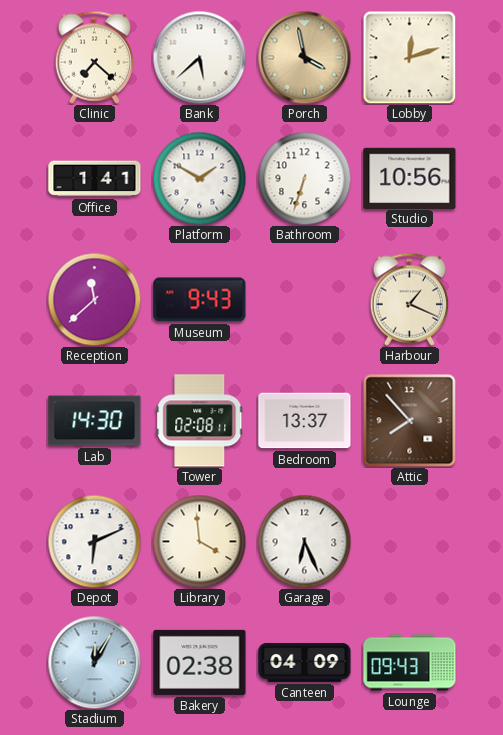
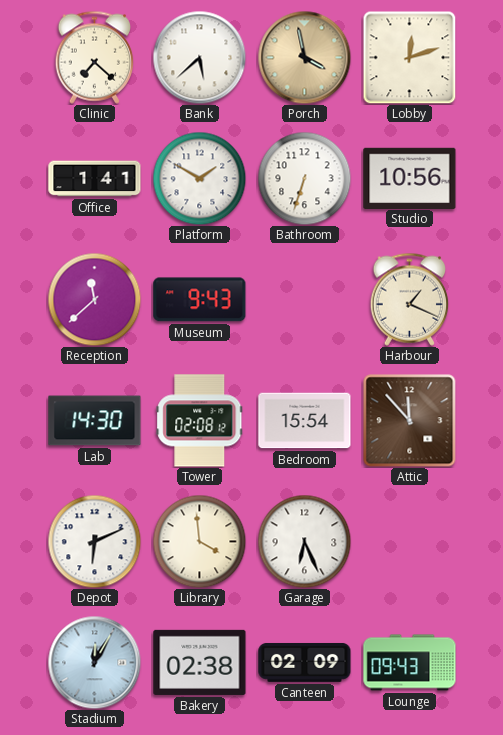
Tower: 02:08:11 -> 02:08:12 (200, 421)
Bedroom: 13:37 -> 15:54 (305, 421)
Attic: 7:53 -> 11:53 (409, 420)
Canteen: 04:09 -> 02:09 (305, 662)
